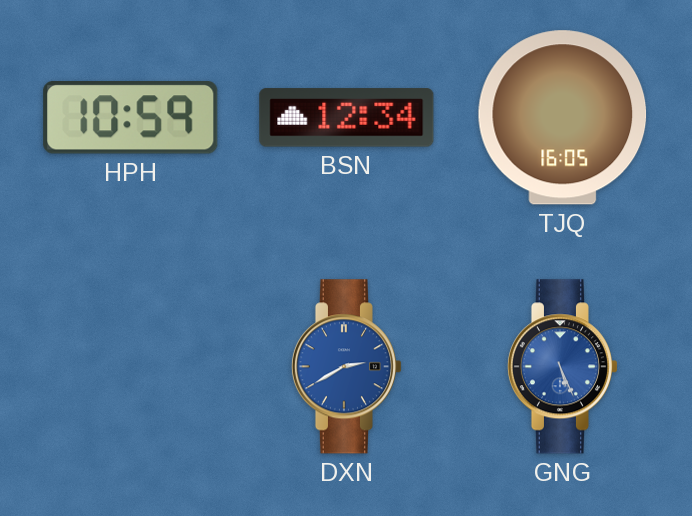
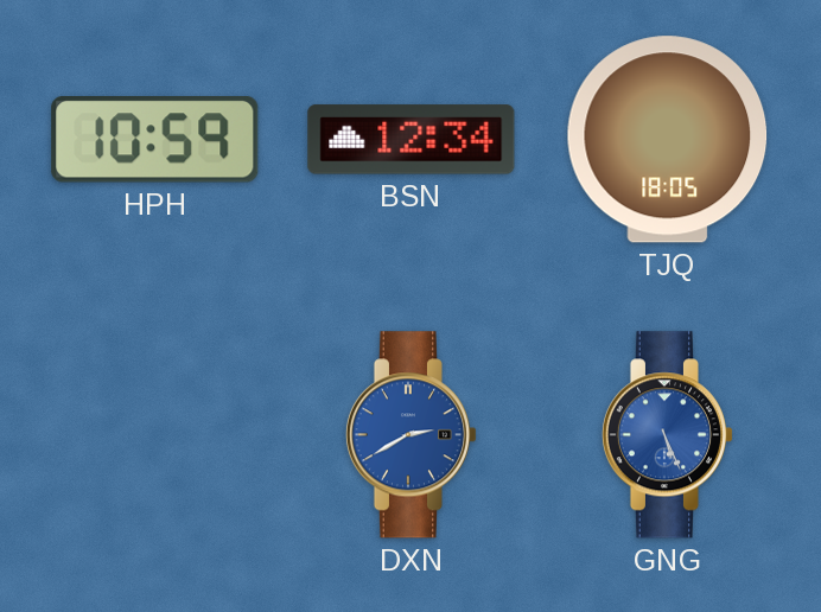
TJQ: 16:05 -> 18:05 (668, 140)
